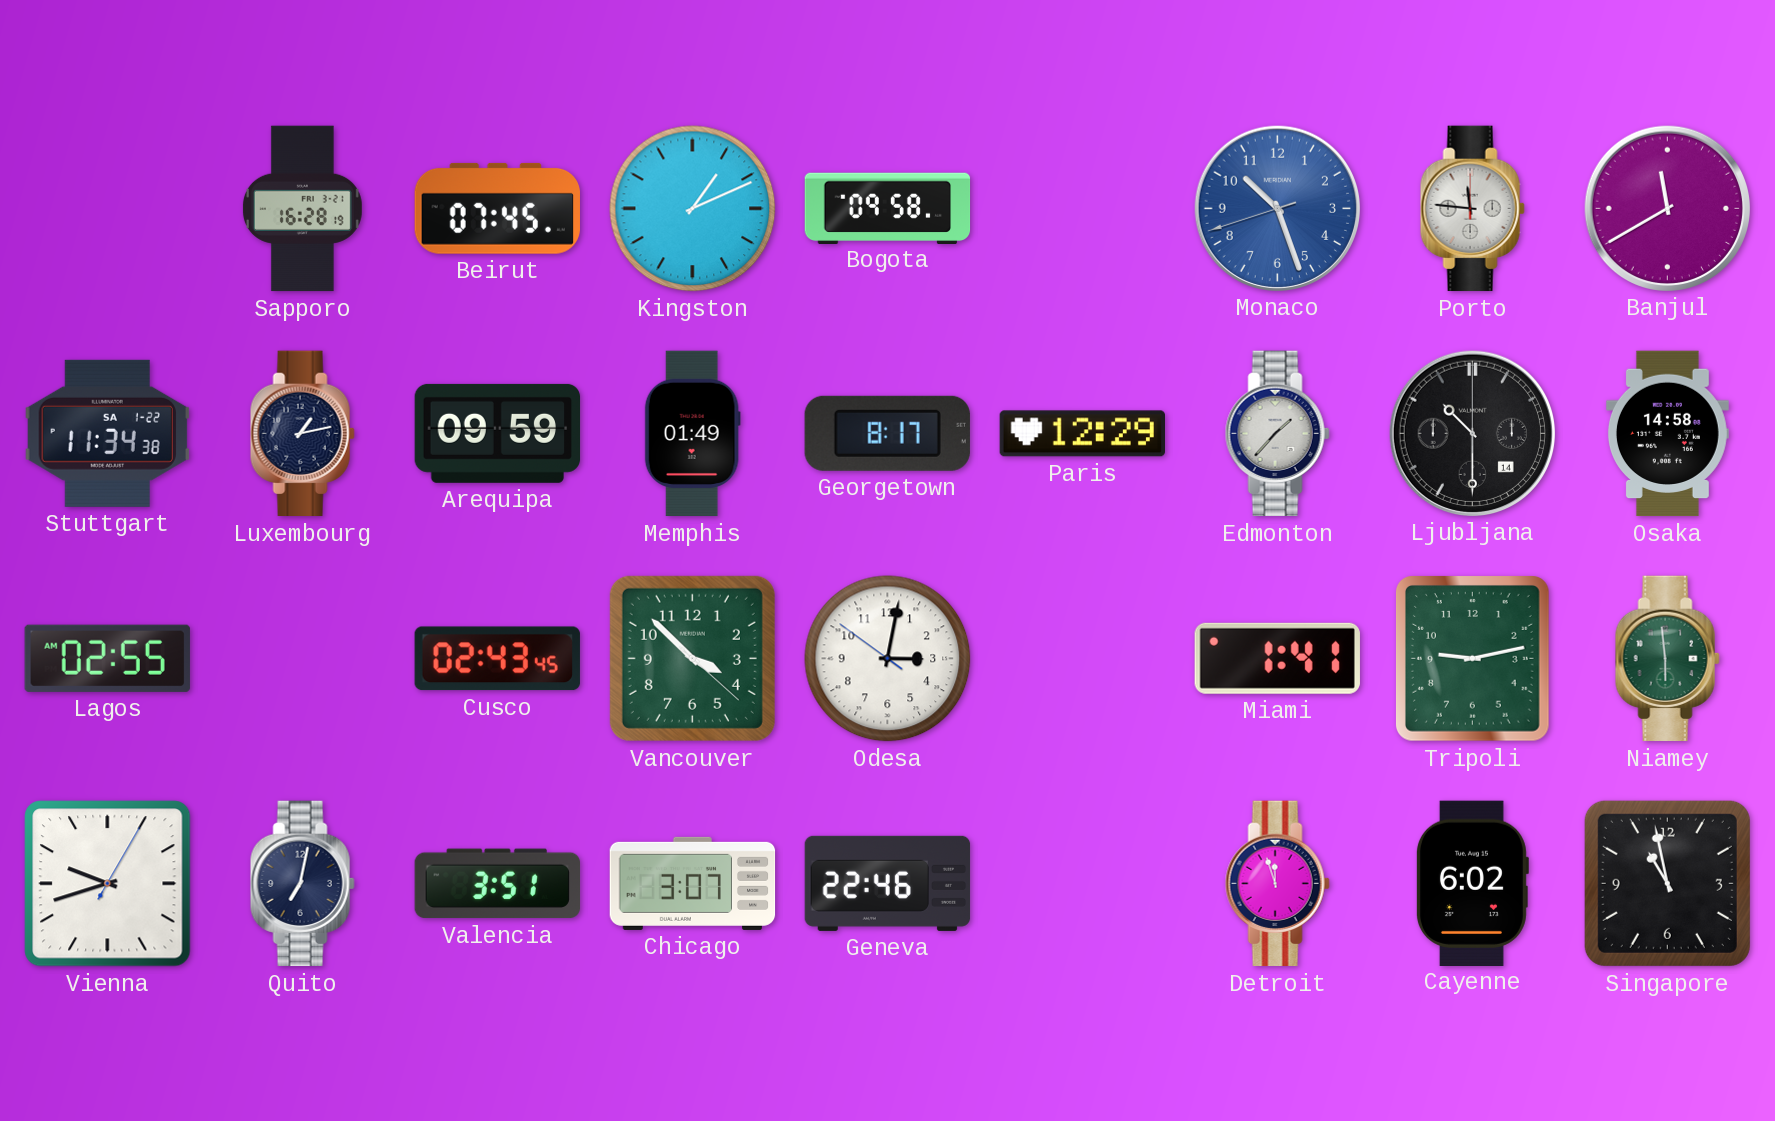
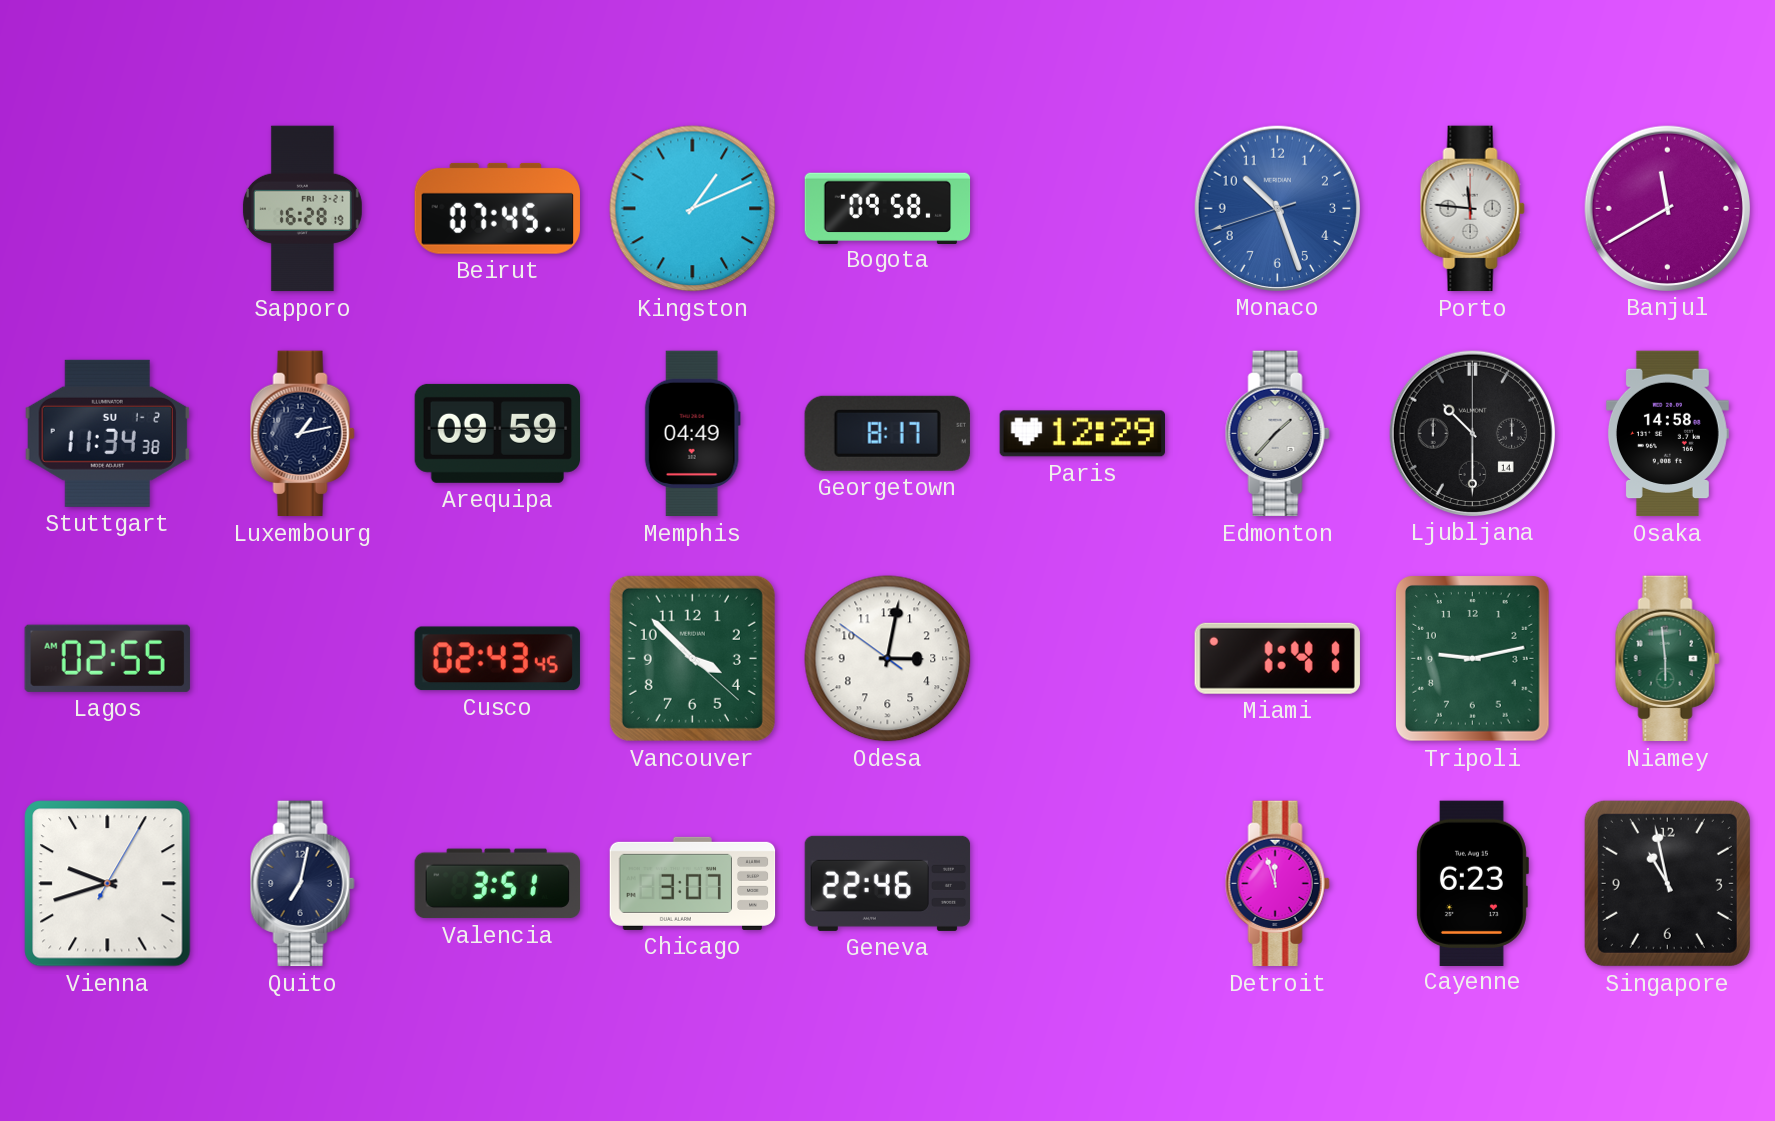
Stuttgart date: SA 1-22 -> SU 1-2 (107, 433)
Memphis: 01:49 -> 04:49 (692, 434)
Cayenne: 6:02 -> 6:23 (1472, 883)
